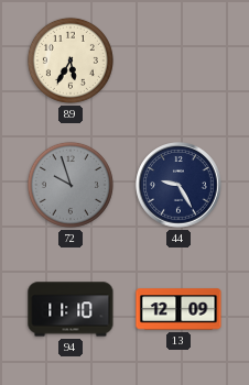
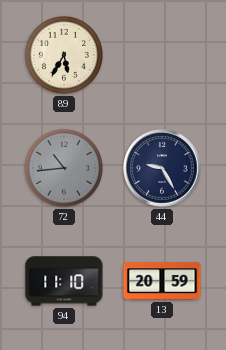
72: 9:57 -> 10:44 (64, 168)
13: 12:09 -> 20:59 (162, 281)
